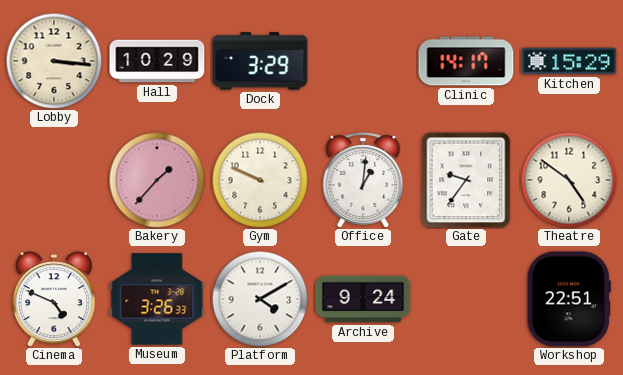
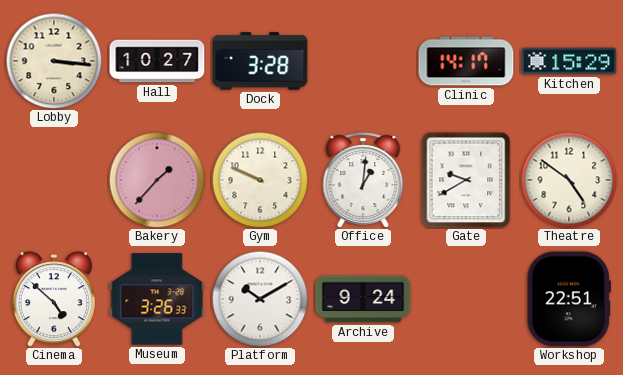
Hall: 10:29 -> 10:27 (157, 61)
Dock: 3:29 -> 3:28 (260, 61)
Gate: 9:36 -> 9:40 (466, 180)
Cinema: 4:49 -> 4:52 (54, 299)
Platform: 4:10 -> 10:10 (260, 299)
